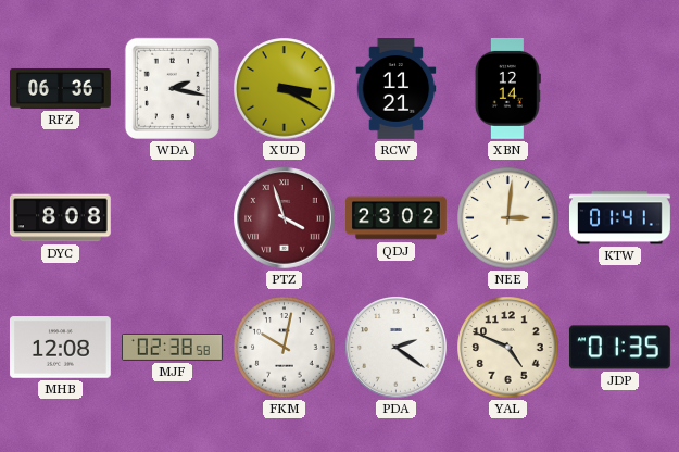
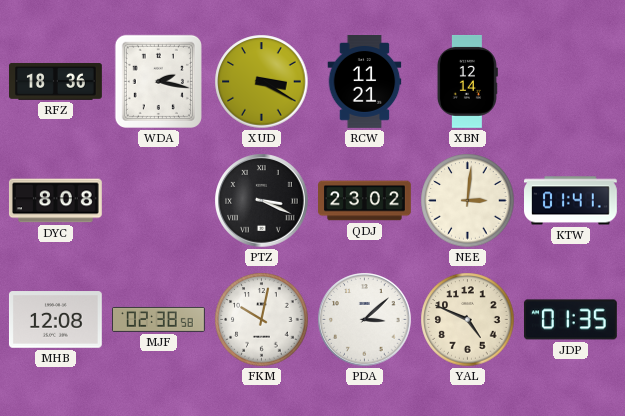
RFZ: 06:36 -> 18:36 (56, 82)
PTZ: 3:57 -> 3:19 (262, 201)
PTZ dial: burgundy -> black (262, 201)
PDA: 2:21 -> 3:08 (365, 320)
